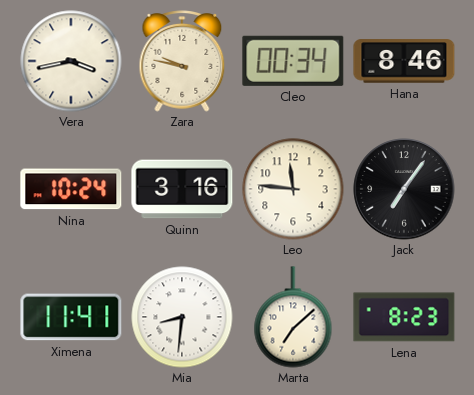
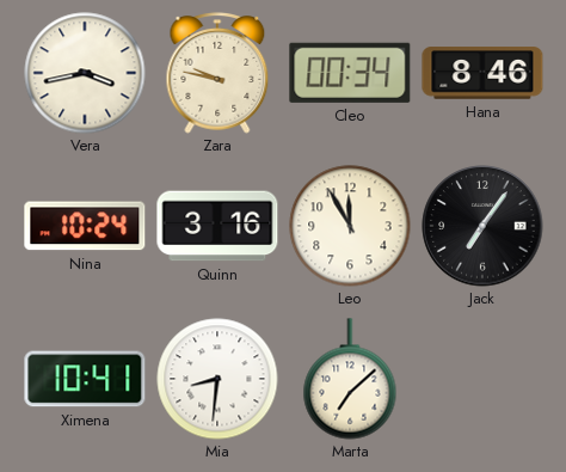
Leo: 11:46 -> 11:55 (350, 226)
Ximena: 11:41 -> 10:41 (85, 379)
Lena: 8:23 -> none (404, 317)
